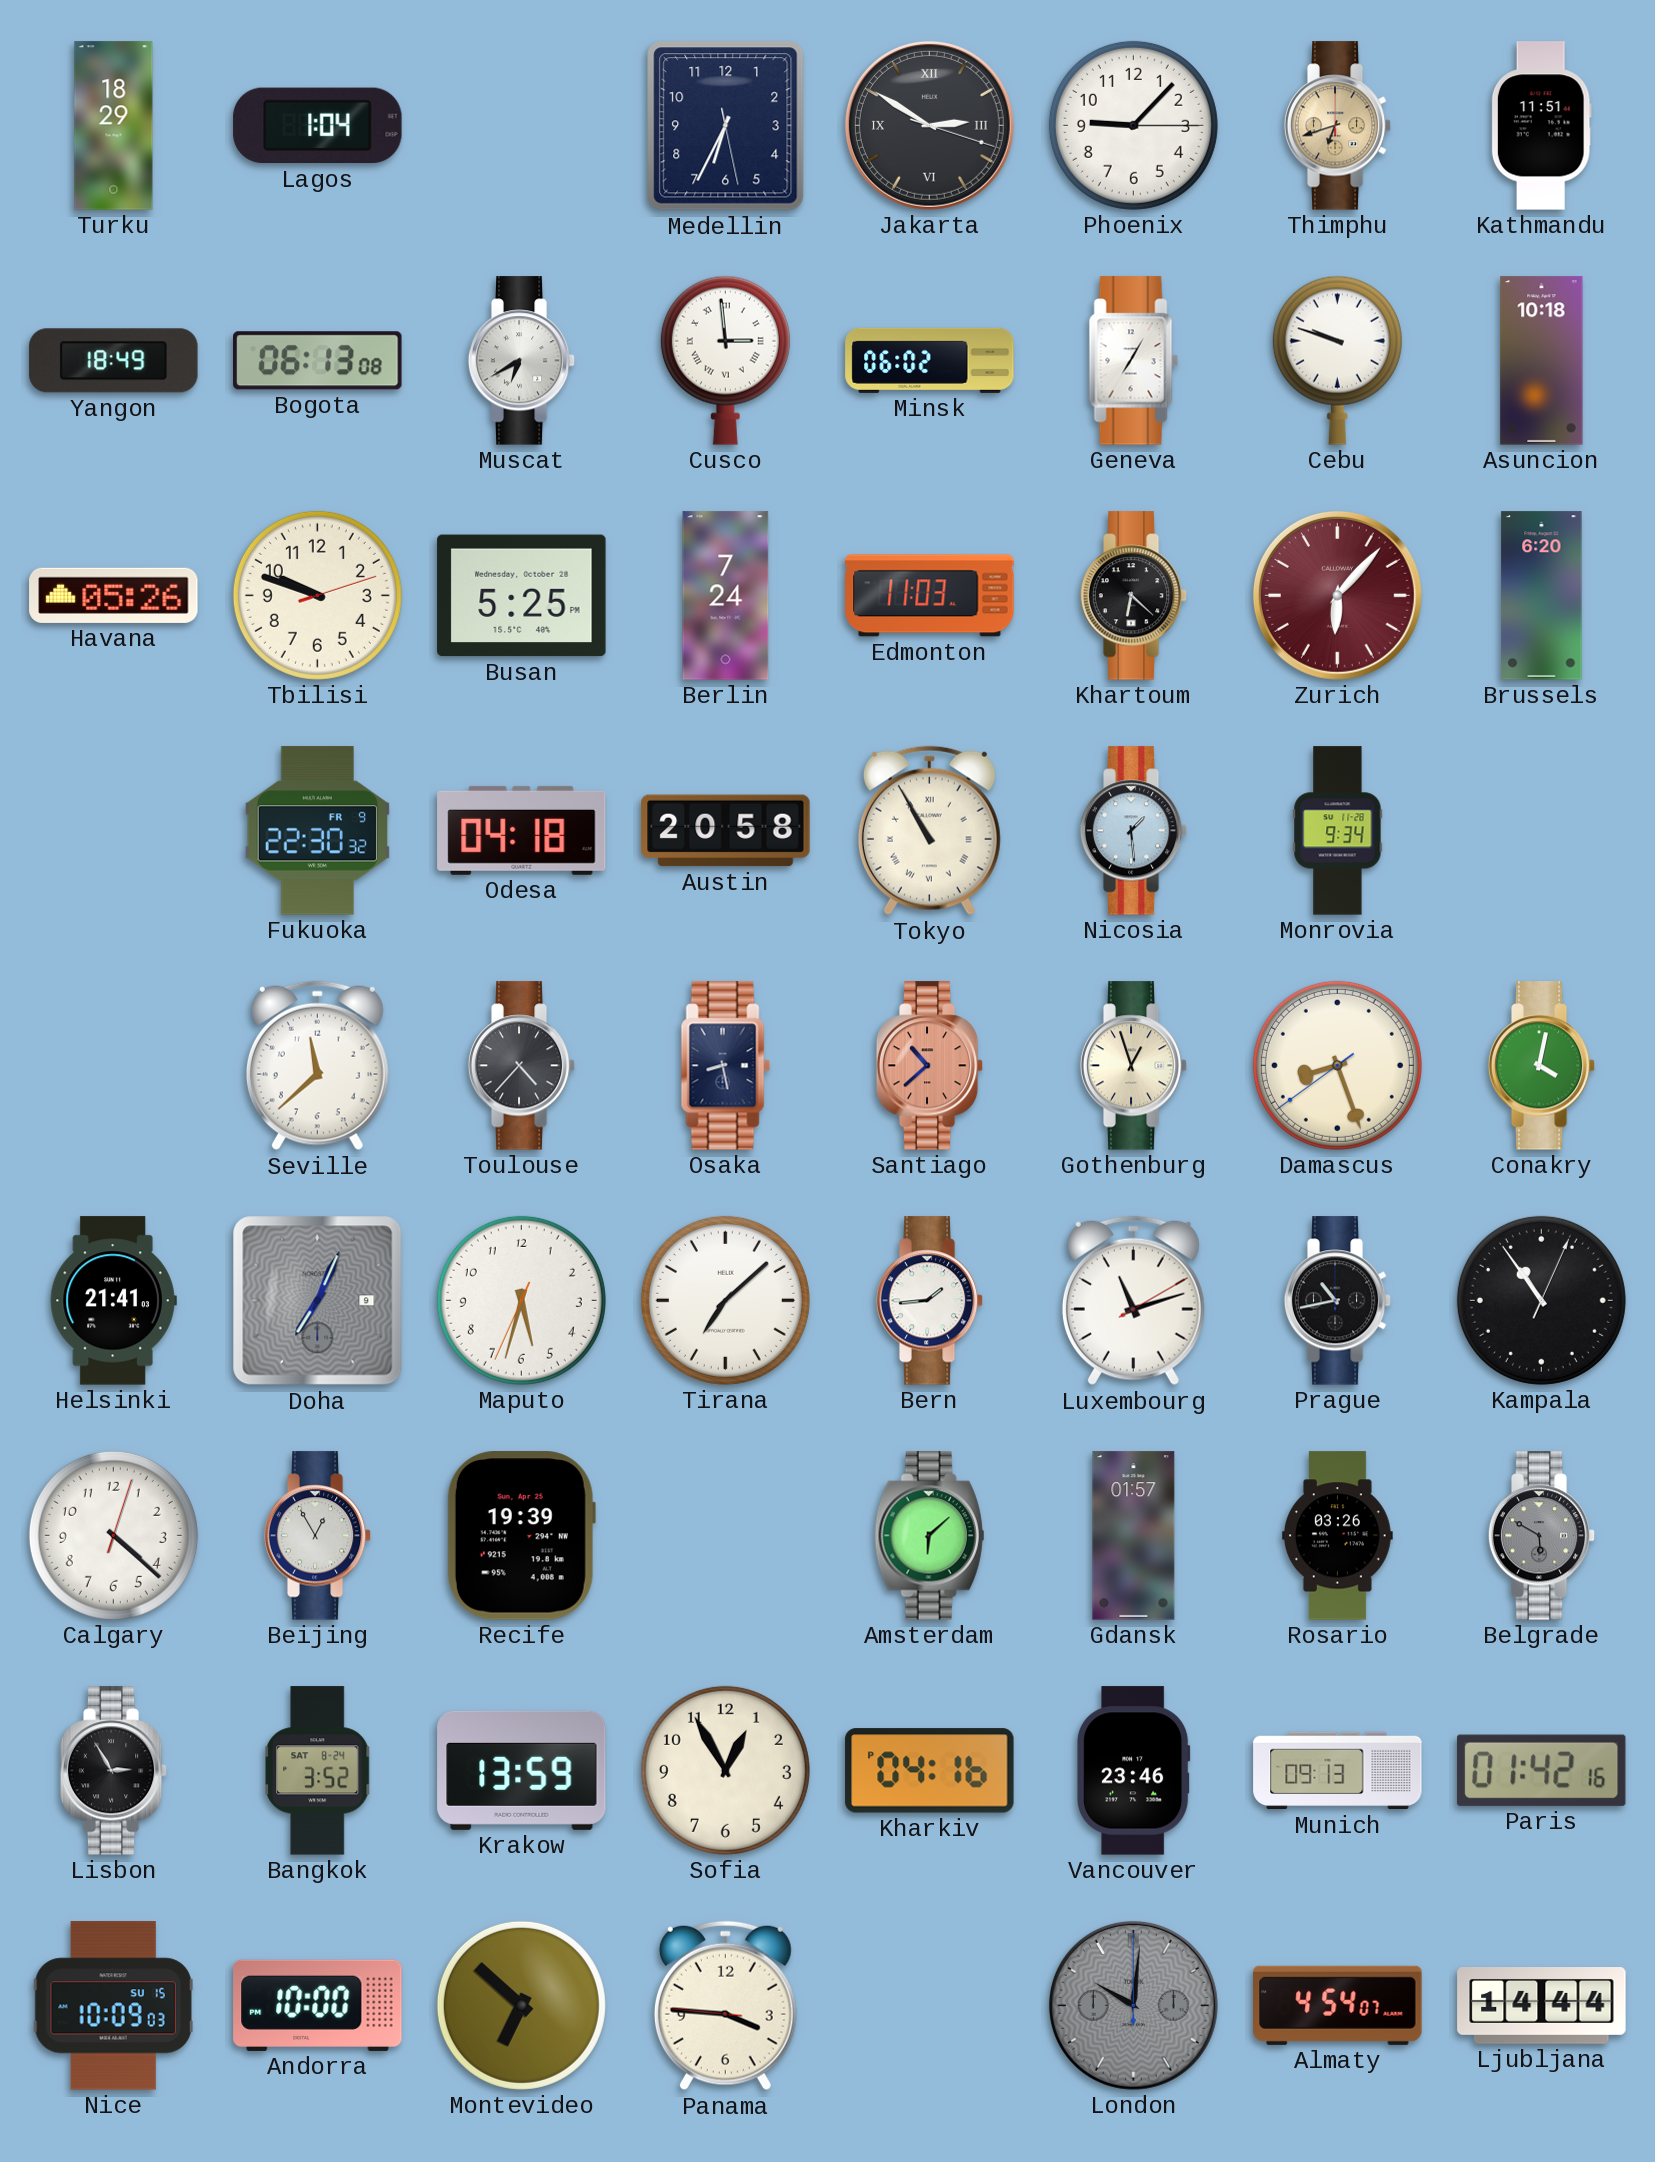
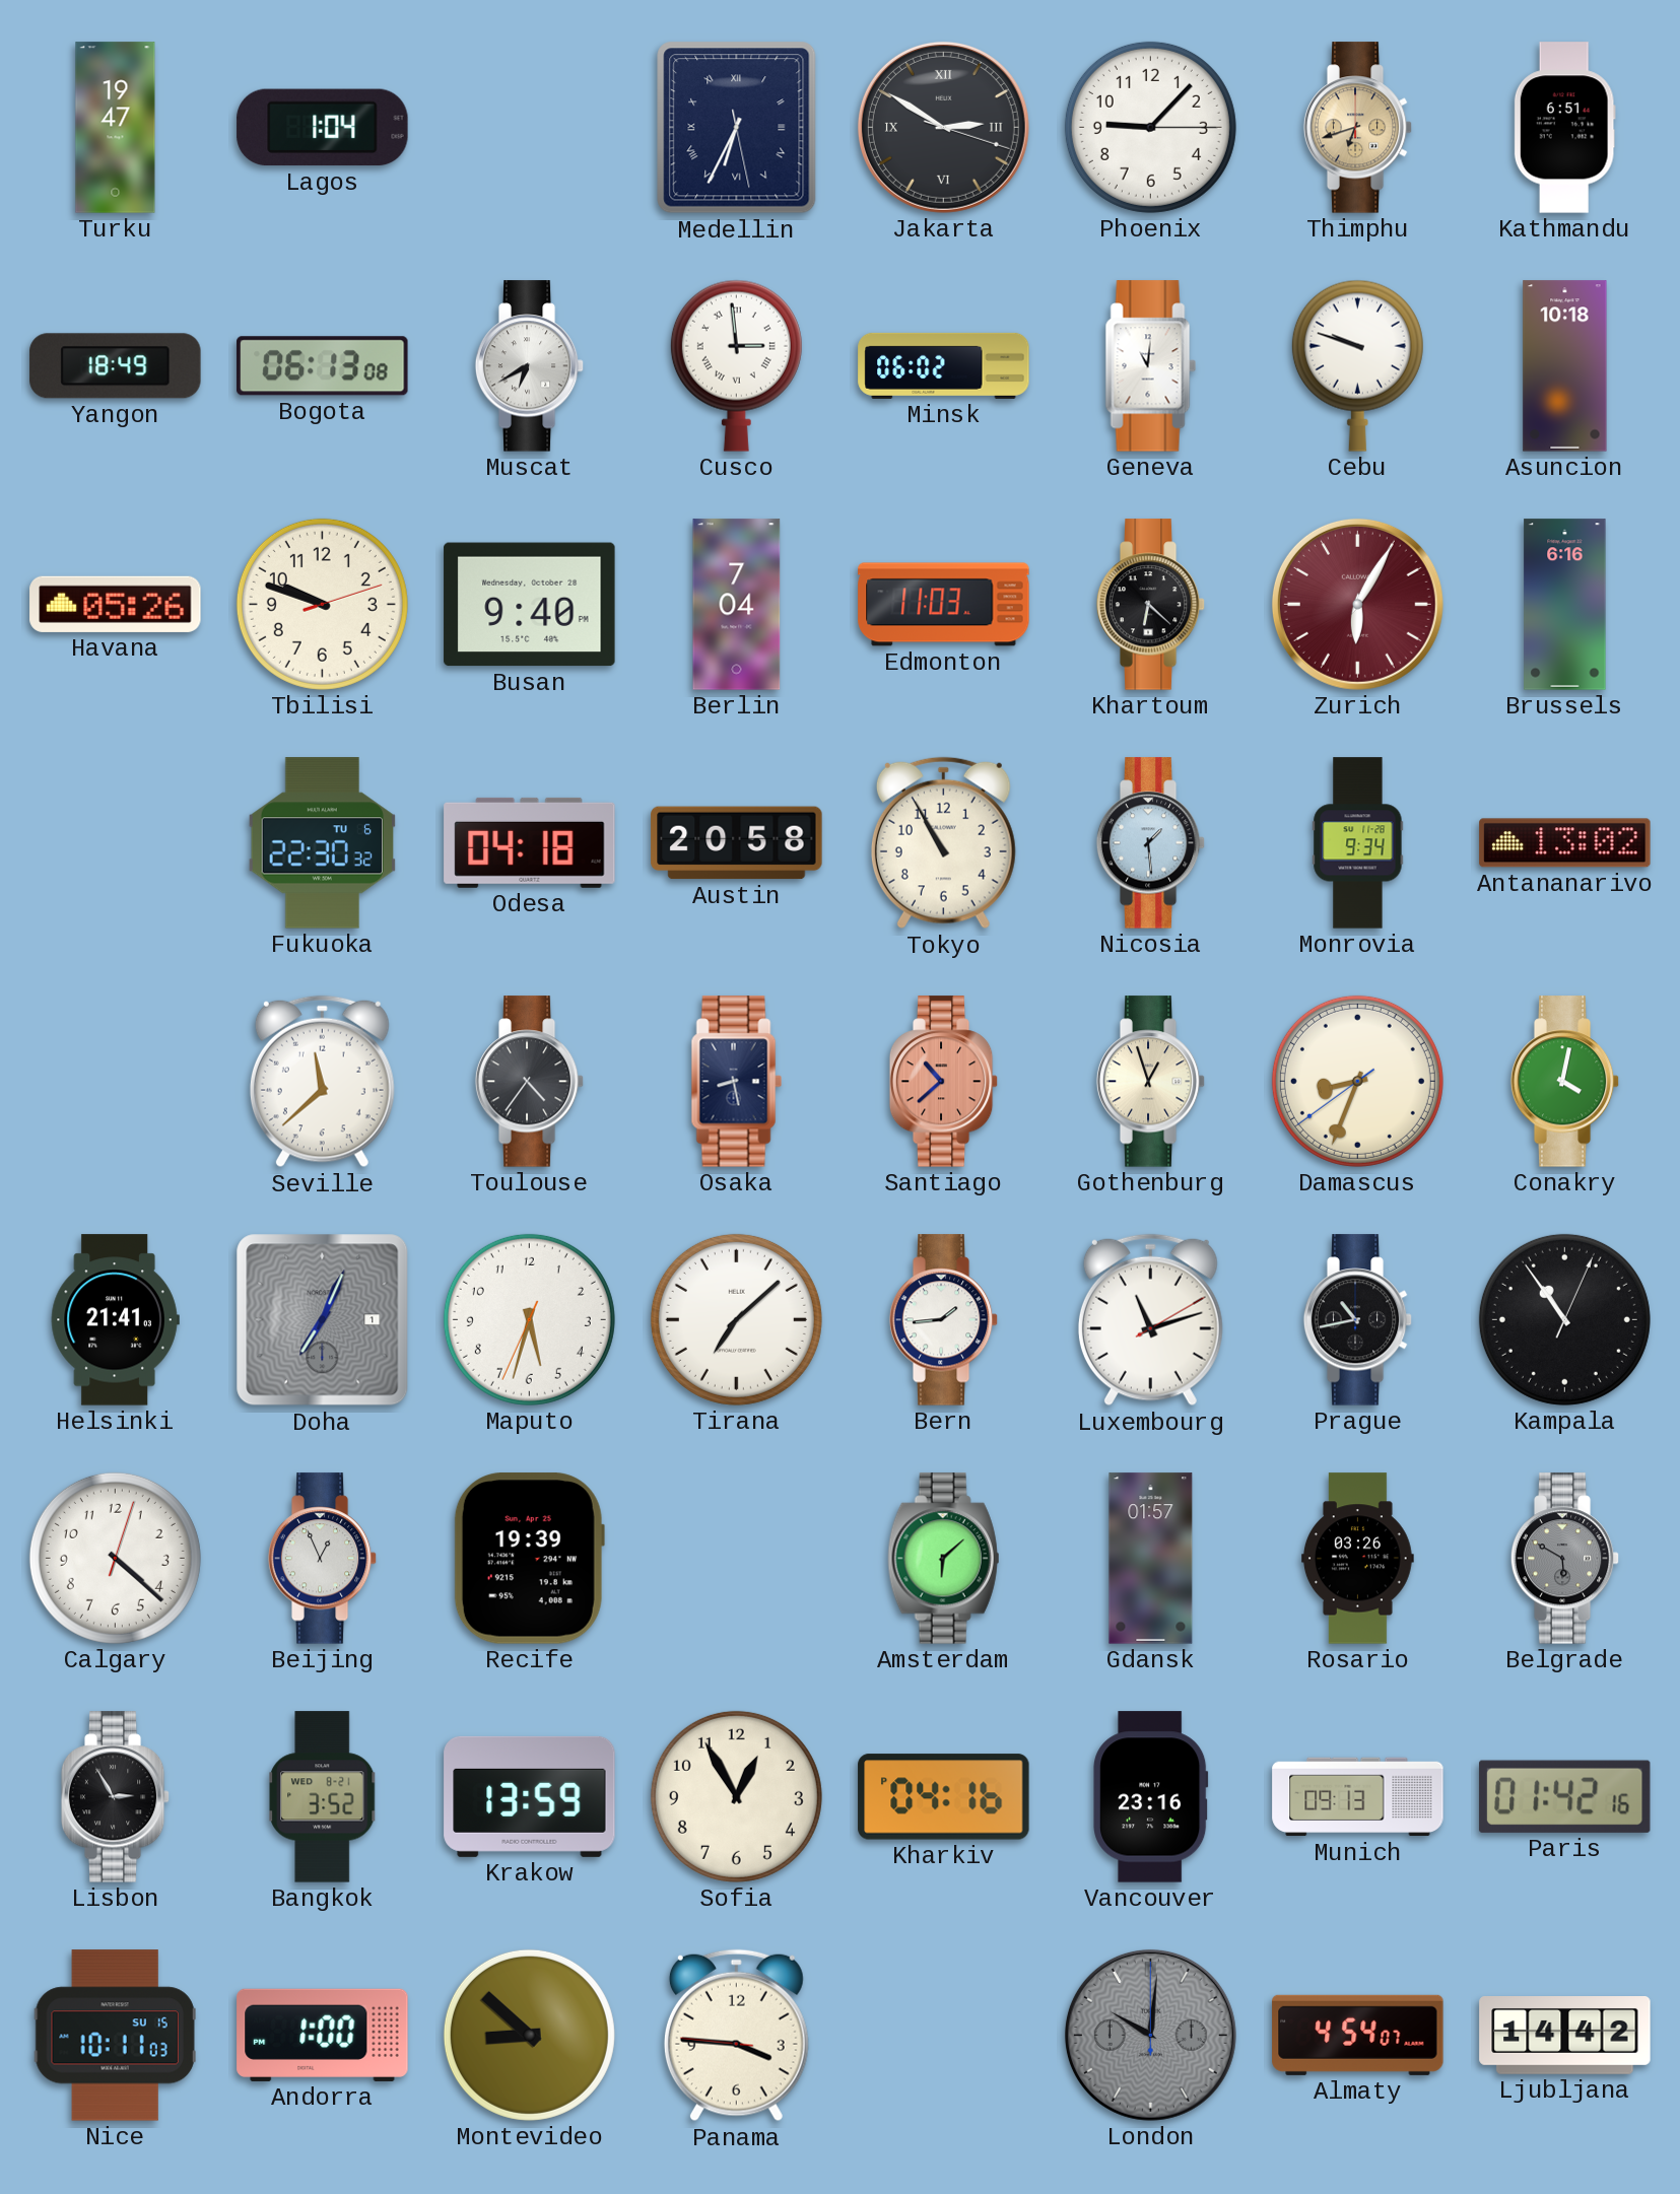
Turku: 18:29 -> 19:47 (116, 128)
Medellin numerals: Arabic -> Roman (737, 128)
Kathmandu: 11:51 -> 6:51 (1564, 128)
Geneva: 7:05 -> 11:01 (1150, 366)
Busan: 5:25 -> 9:40 (530, 605)
Berlin: 7:24 -> 7:04 (737, 605)
Zurich: 6:07 -> 6:05 (1357, 604)
Brussels: 6:20 -> 6:16 (1565, 605)
Fukuoka date: FR 9 -> TU 6 (322, 843)
Tokyo numerals: Roman -> Arabic (943, 843)
Antananarivo: none -> 13:02 (1565, 843)
Toulouse: 4:37 -> 4:36 (530, 1082)
Damascus: 8:26 -> 8:33 (1357, 1081)
Doha date: 9 -> 1 (323, 1320)
Beijing: 12:55 -> 12:56 (323, 1559)
Bangkok date: SAT 8-24 -> WED 8-21 (323, 1797)
Vancouver: 23:46 -> 23:16 (1151, 1797)
Nice: 10:09 -> 10:11 (115, 2036)
Andorra: 10:00 -> 1:00 (323, 2035)
Montevideo: 6:52 -> 8:52 (529, 2035)
Ljubljana: 14:44 -> 14:42 (1565, 2036)
